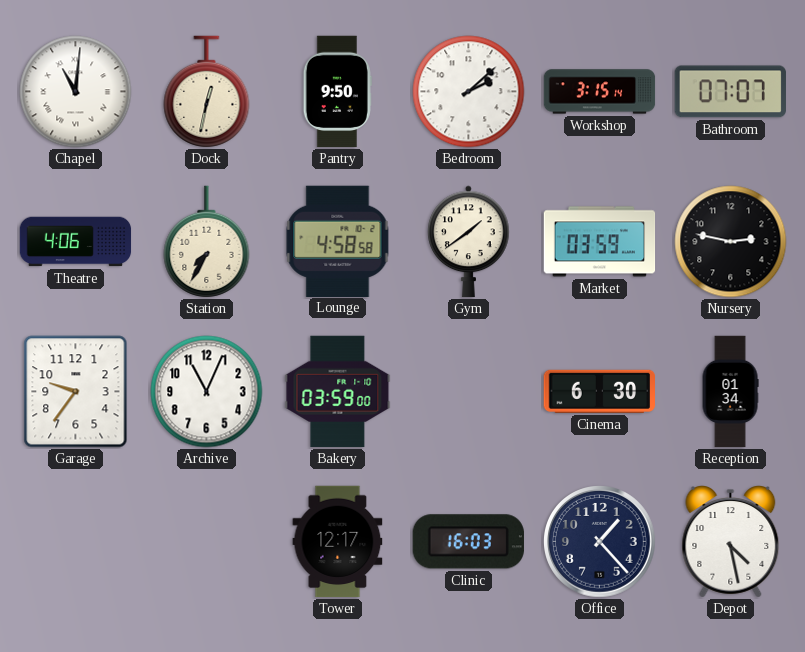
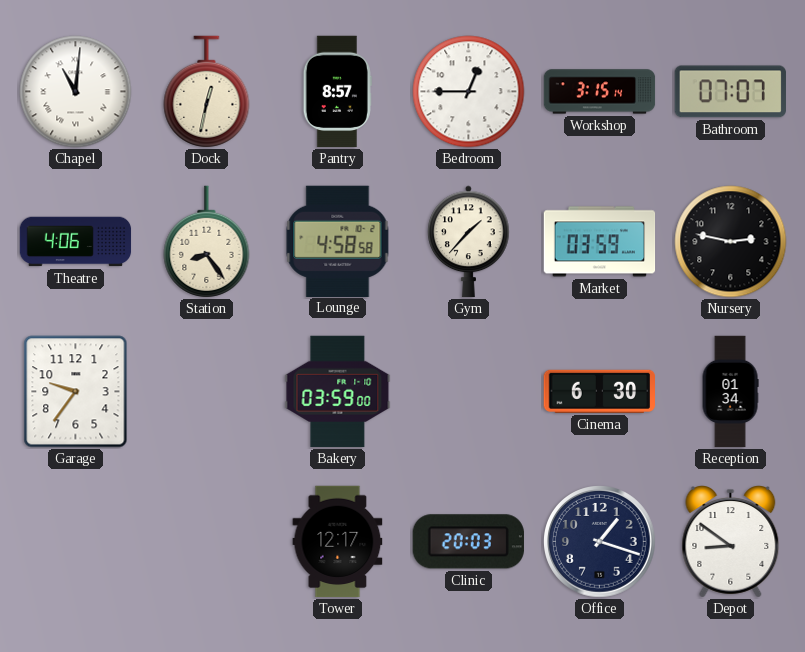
Pantry: 9:50 -> 8:57 (337, 92)
Bedroom: 2:08 -> 12:45 (469, 92)
Station: 7:35 -> 8:24 (207, 242)
Gym: 1:39 -> 1:37 (469, 242)
Archive: 11:04 -> none (207, 392)
Clinic: 16:03 -> 20:03 (468, 542)
Office: 1:23 -> 1:18 (600, 542)
Depot: 4:28 -> 8:51 (731, 542)
